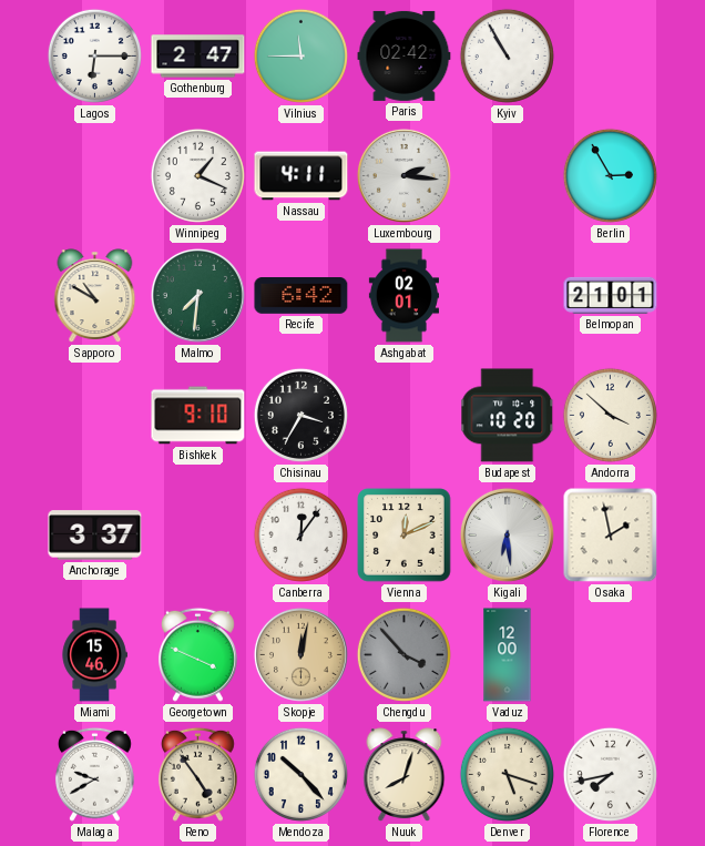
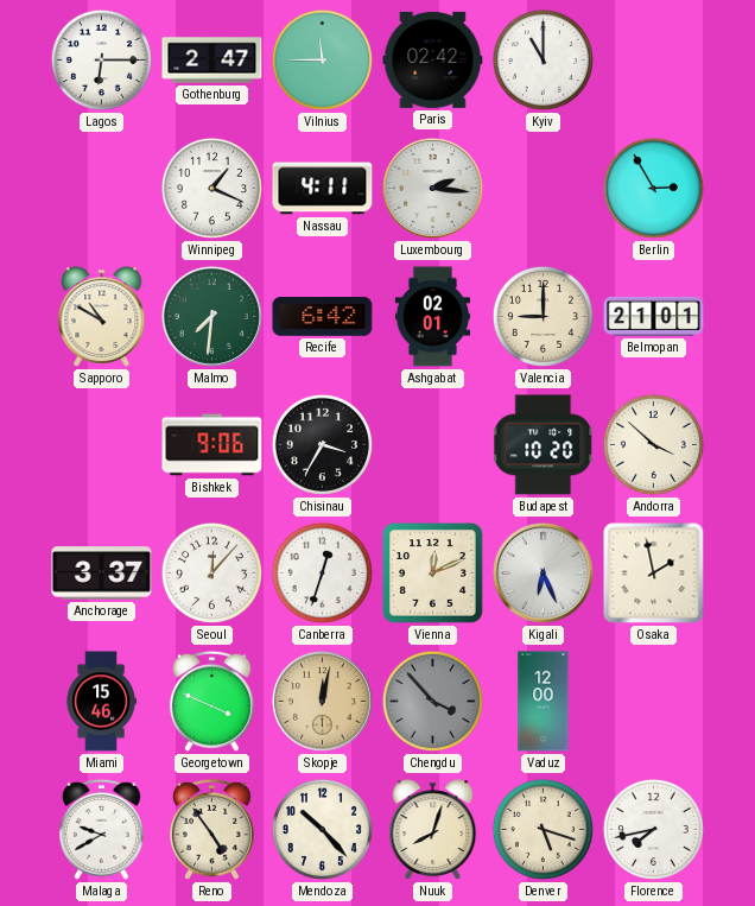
Kyiv: 10:55 -> 11:00 (543, 59)
Valencia: none -> 9:00 (543, 316)
Bishkek: 9:10 -> 9:06 (212, 445)
Seoul: none -> 12:07 (211, 572)
Canberra: 12:06 -> 12:33 (322, 572)
Kigali: 6:29 -> 6:26 (543, 572)
